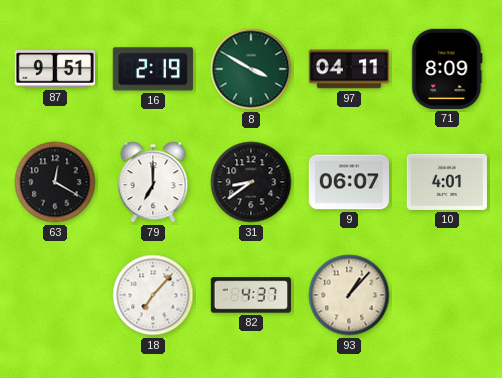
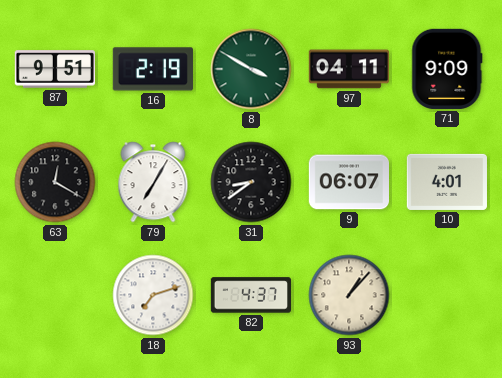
71: 8:09 -> 9:09 (447, 69)
79: 7:00 -> 7:05 (153, 182)
18: 7:07 -> 7:12 (153, 295)
